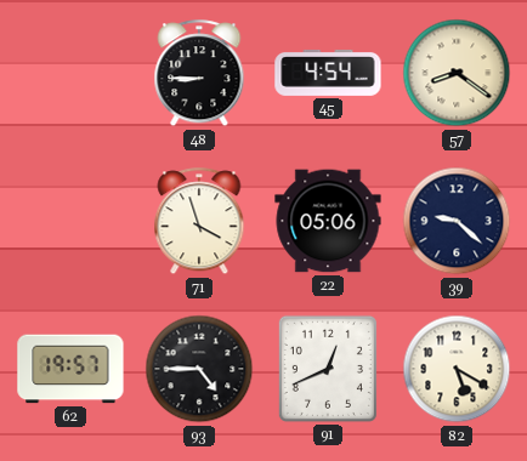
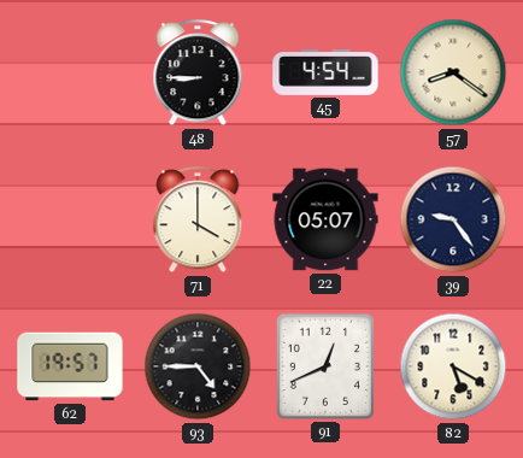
71: 3:57 -> 4:00 (198, 221)
22: 05:06 -> 05:07 (325, 219)
39: 9:22 -> 9:24 (453, 219)
